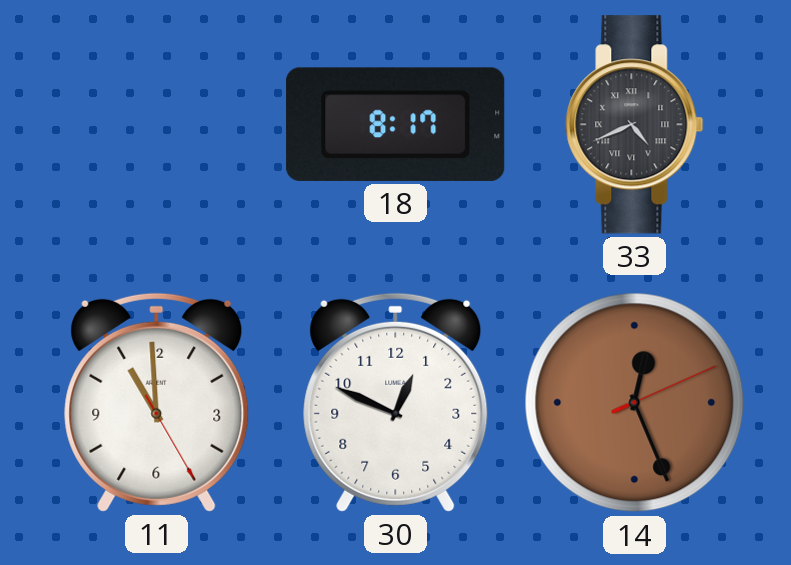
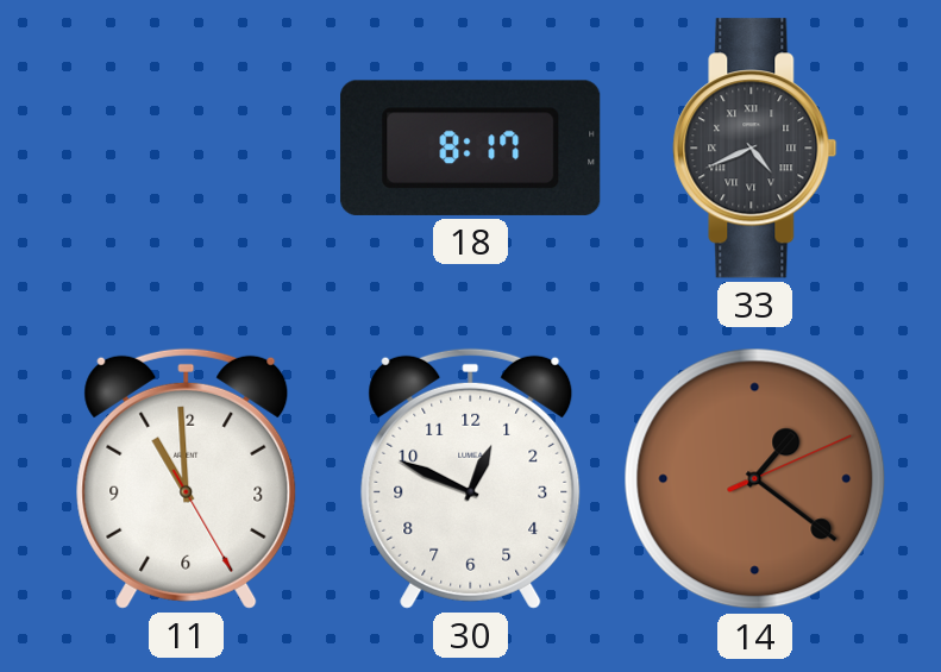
14: 12:26 -> 1:21 (755, 479)
